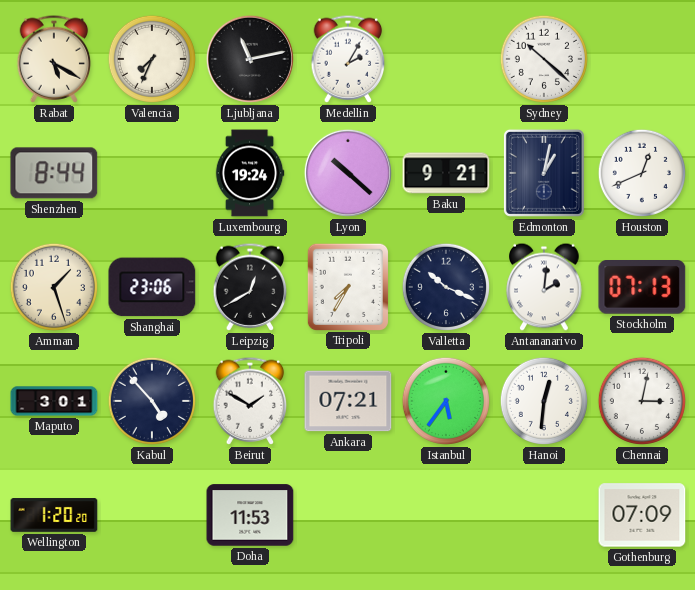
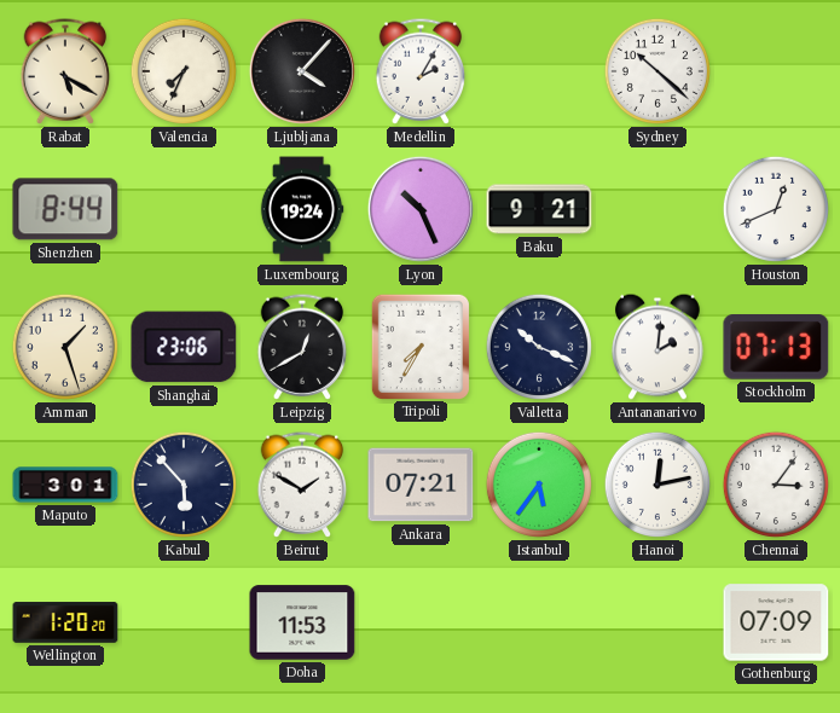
Ljubljana: 11:13 -> 4:07 (302, 71)
Lyon: 10:22 -> 10:26 (421, 209)
Edmonton: 1:02 -> none (544, 173)
Kabul: 4:53 -> 5:53 (184, 485)
Hanoi: 12:31 -> 12:13 (657, 485)
Chennai: 3:02 -> 3:06 (776, 485)
